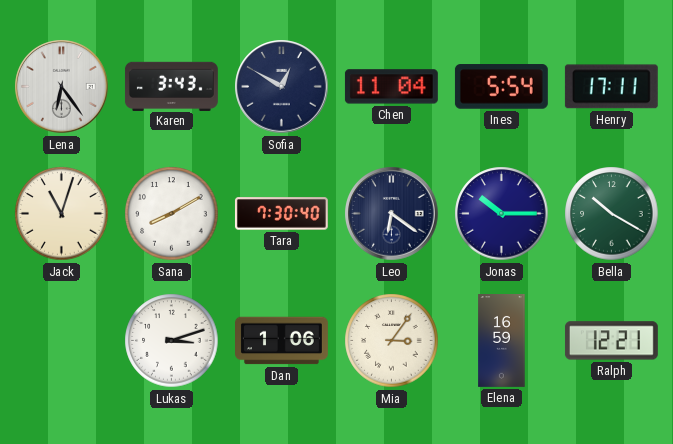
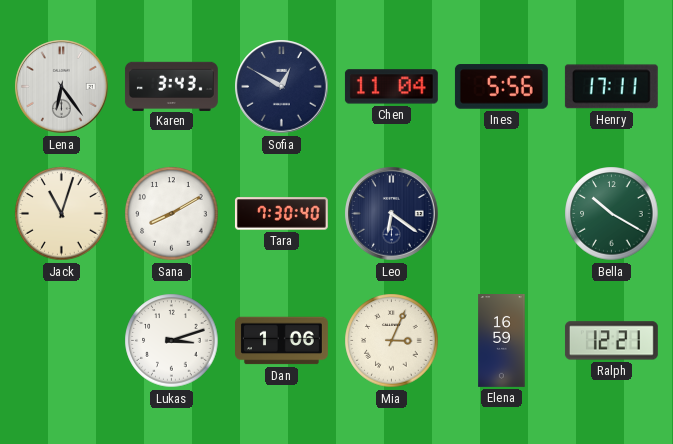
Ines: 5:54 -> 5:56 (501, 87)
Jonas: 10:15 -> none (502, 214)
Mia: 3:06 -> 3:04 (392, 341)
